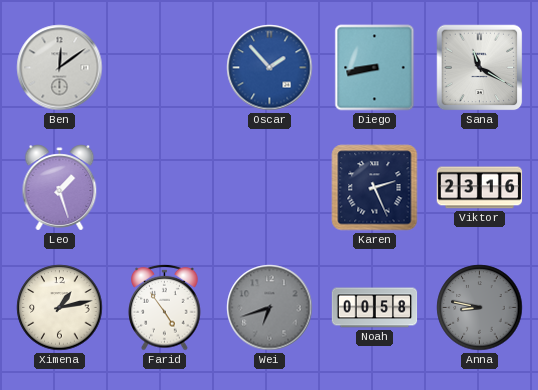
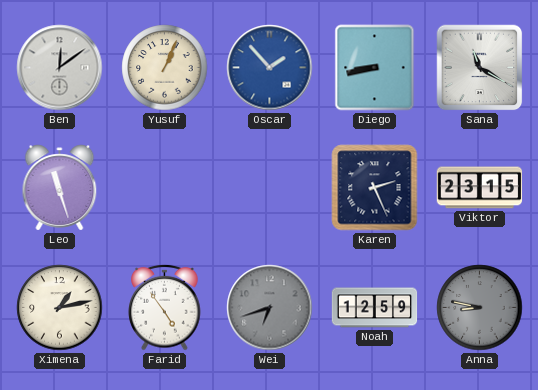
Yusuf: none -> 1:04 (165, 68)
Leo: 1:27 -> 11:27 (60, 188)
Viktor: 23:16 -> 23:15 (480, 188)
Noah: 00:58 -> 12:59 (375, 308)
